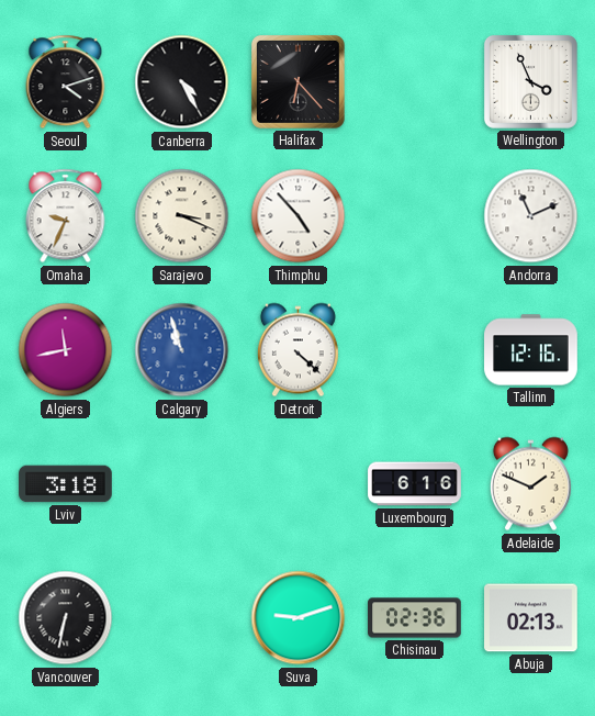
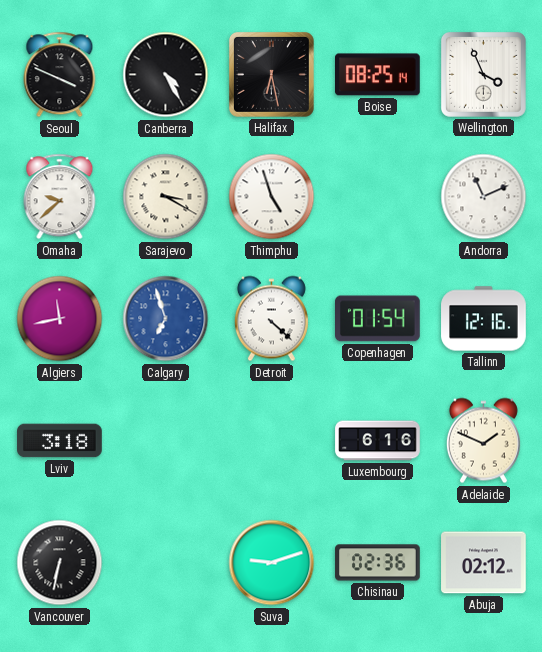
Seoul: 4:12 -> 3:49 (60, 75)
Halifax: 6:23 -> 6:28 (271, 74)
Boise: none -> 08:25 (378, 75)
Omaha: 9:34 -> 9:38 (60, 197)
Sarajevo: 3:19 -> 3:20 (166, 197)
Thimphu: 4:53 -> 4:57 (272, 197)
Calgary: 10:57 -> 6:57 (166, 319)
Copenhagen: none -> 01:54 (378, 319)
Abuja: 02:13 -> 02:12 (484, 563)
